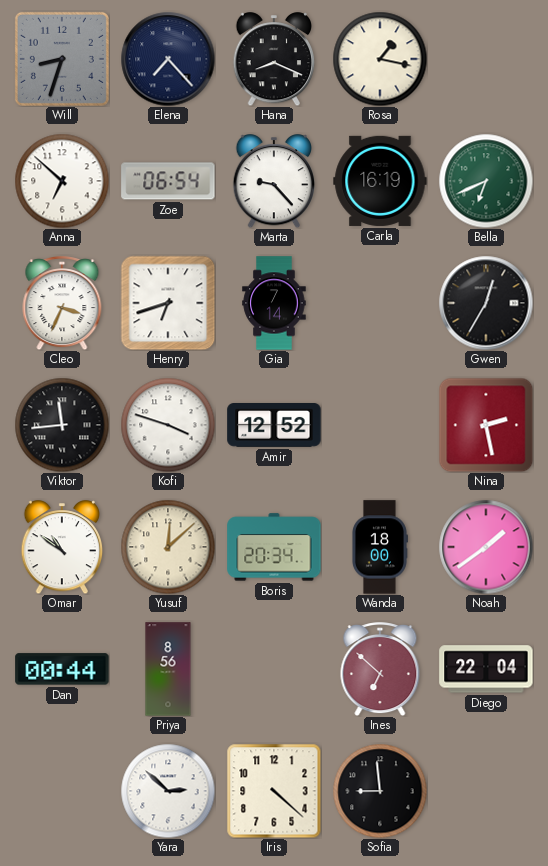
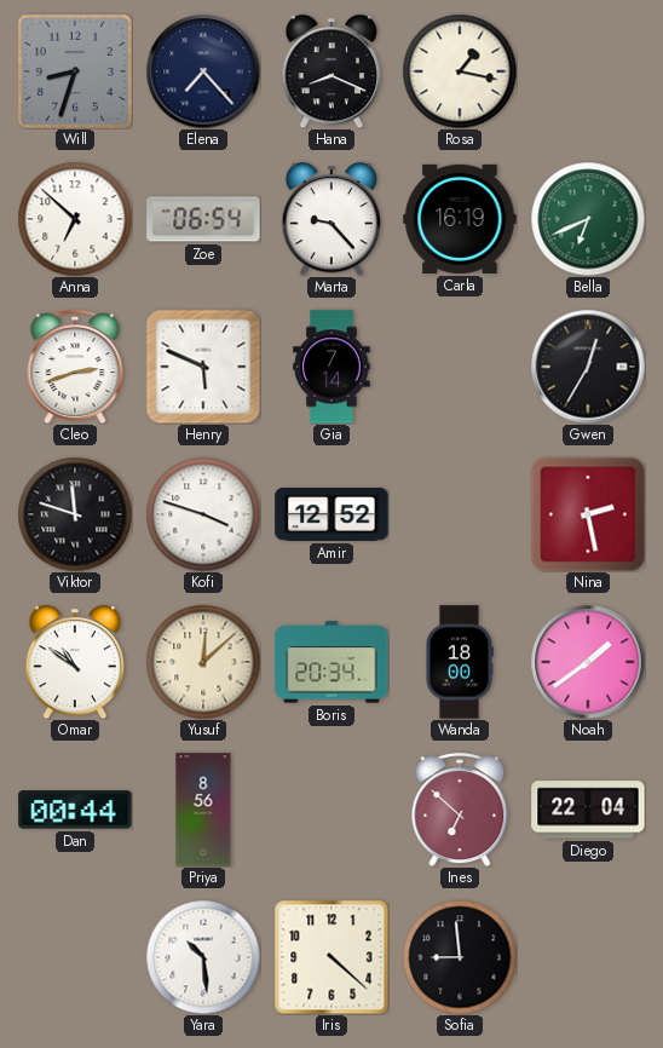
Cleo: 3:34 -> 2:42 (75, 367)
Henry: 6:42 -> 5:49 (203, 367)
Viktor: 11:44 -> 11:48 (75, 514)
Yara: 2:52 -> 10:29 (203, 957)
